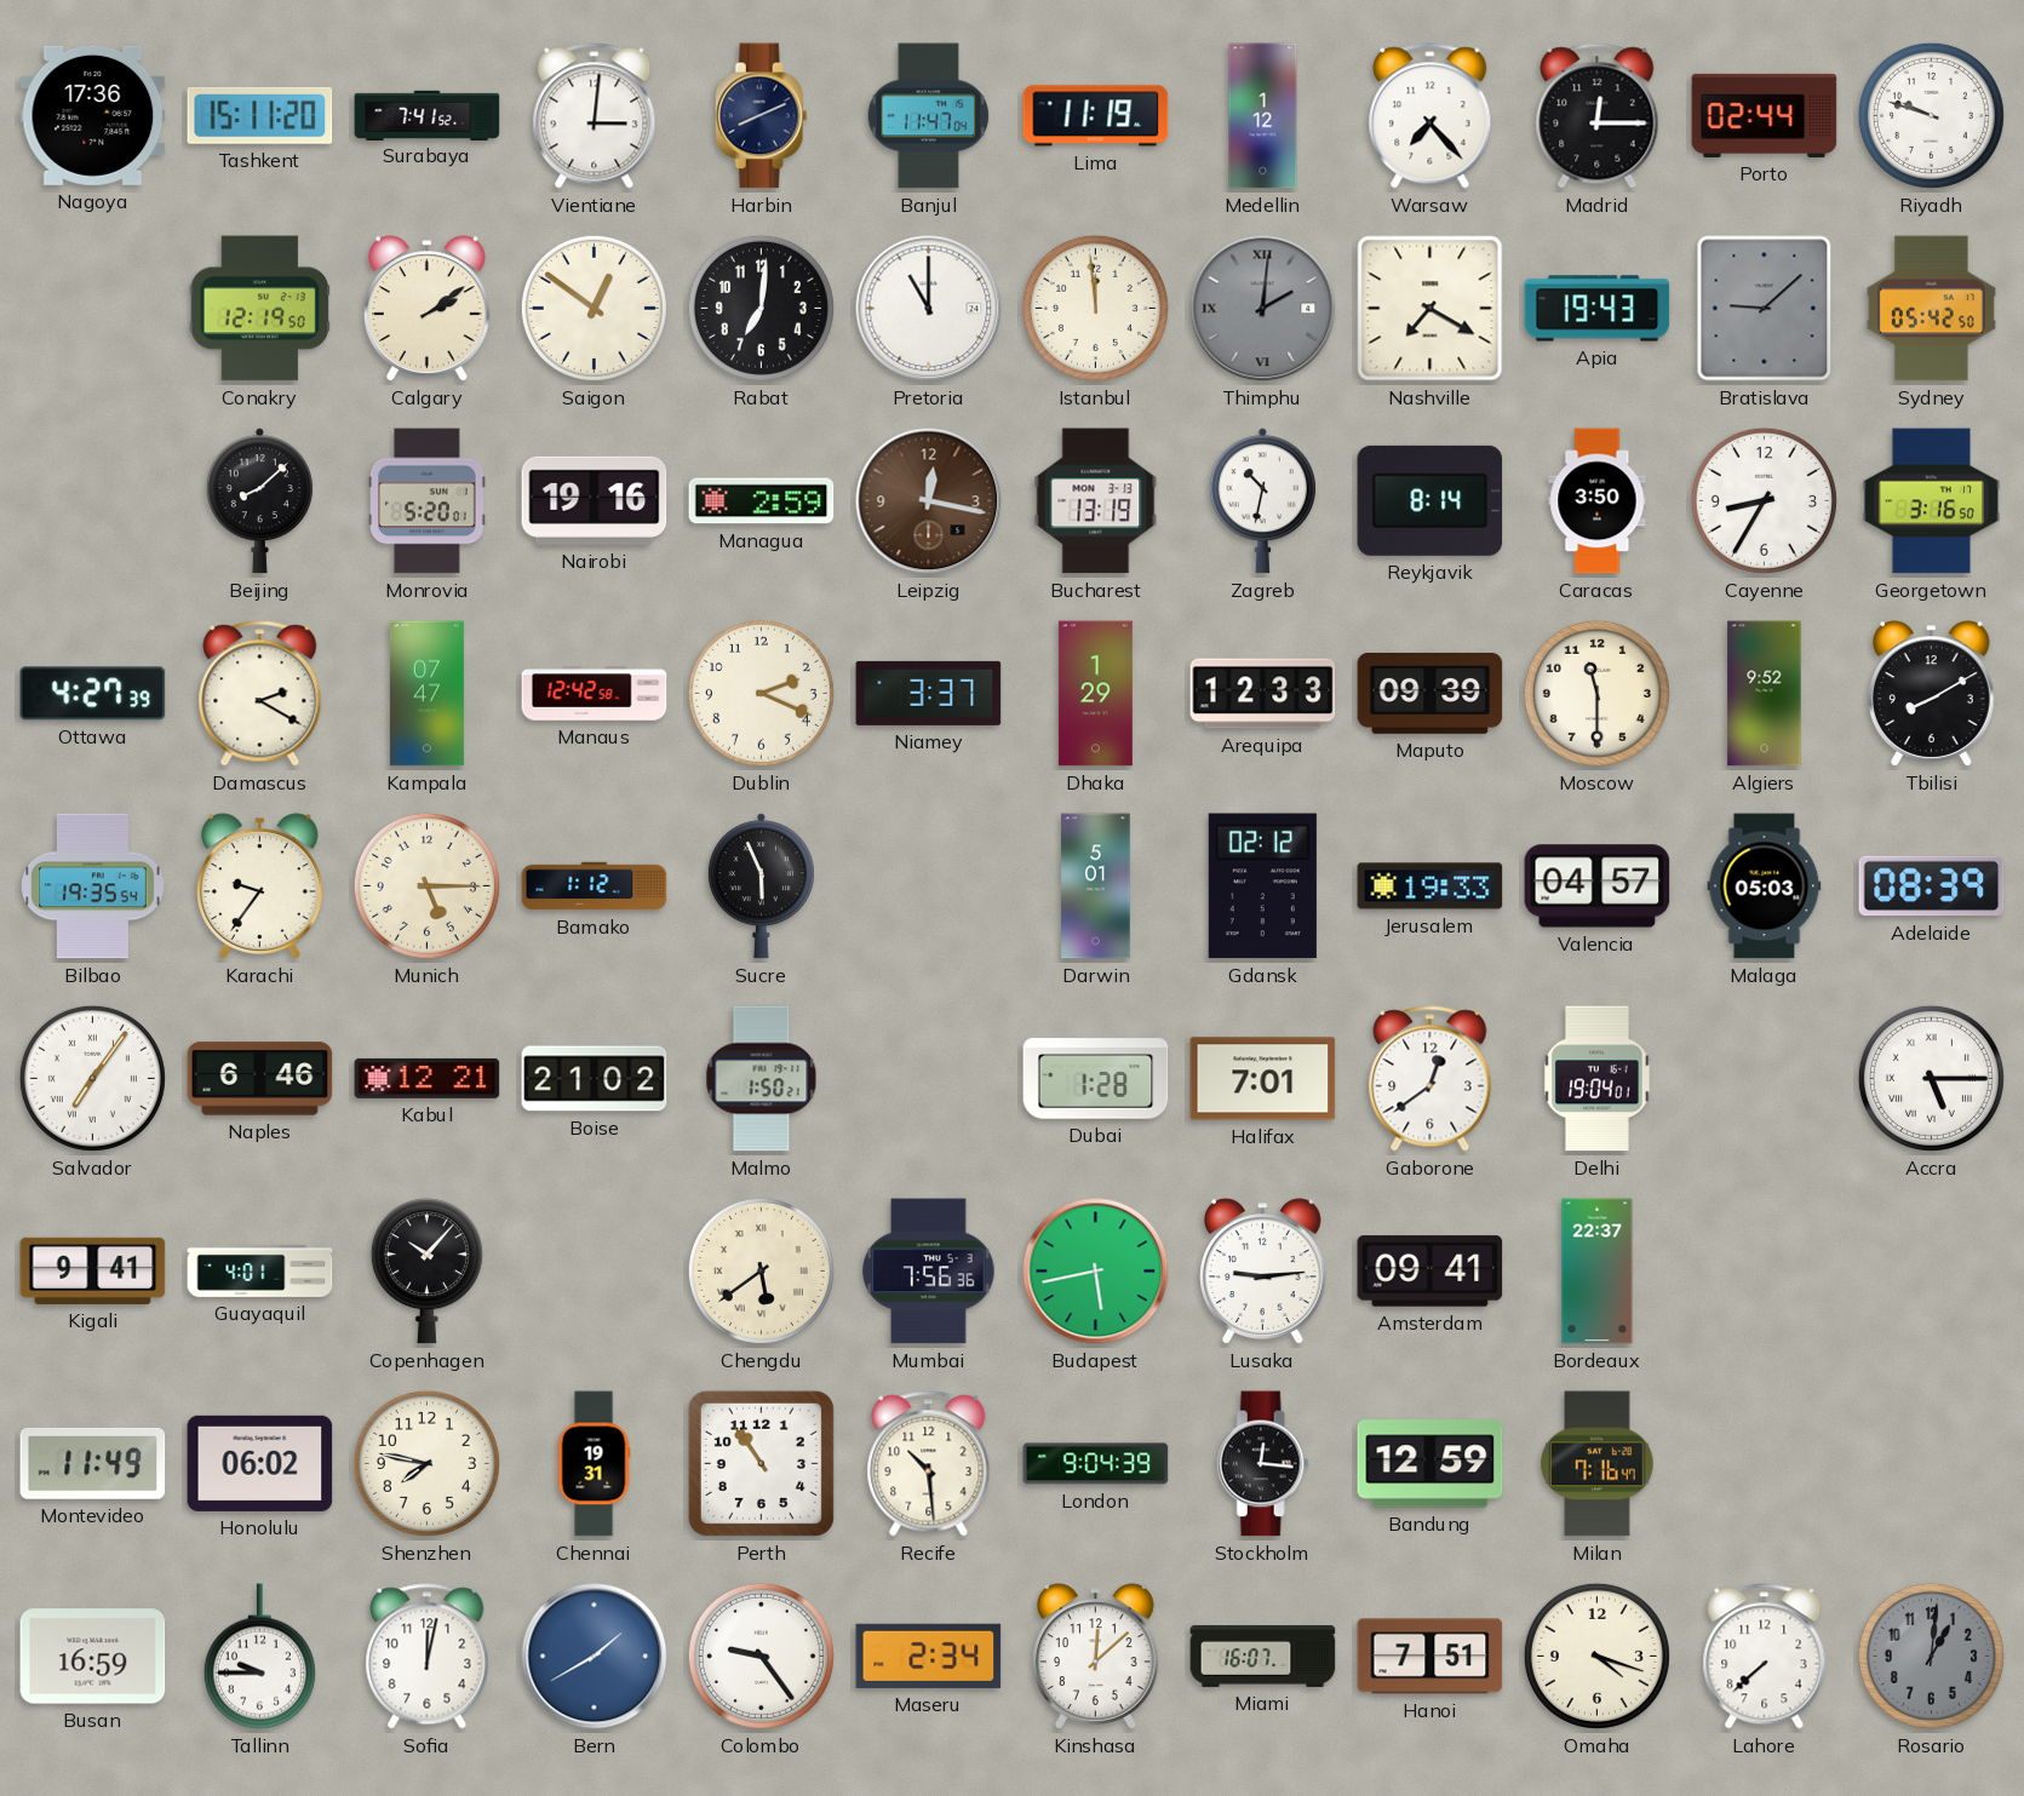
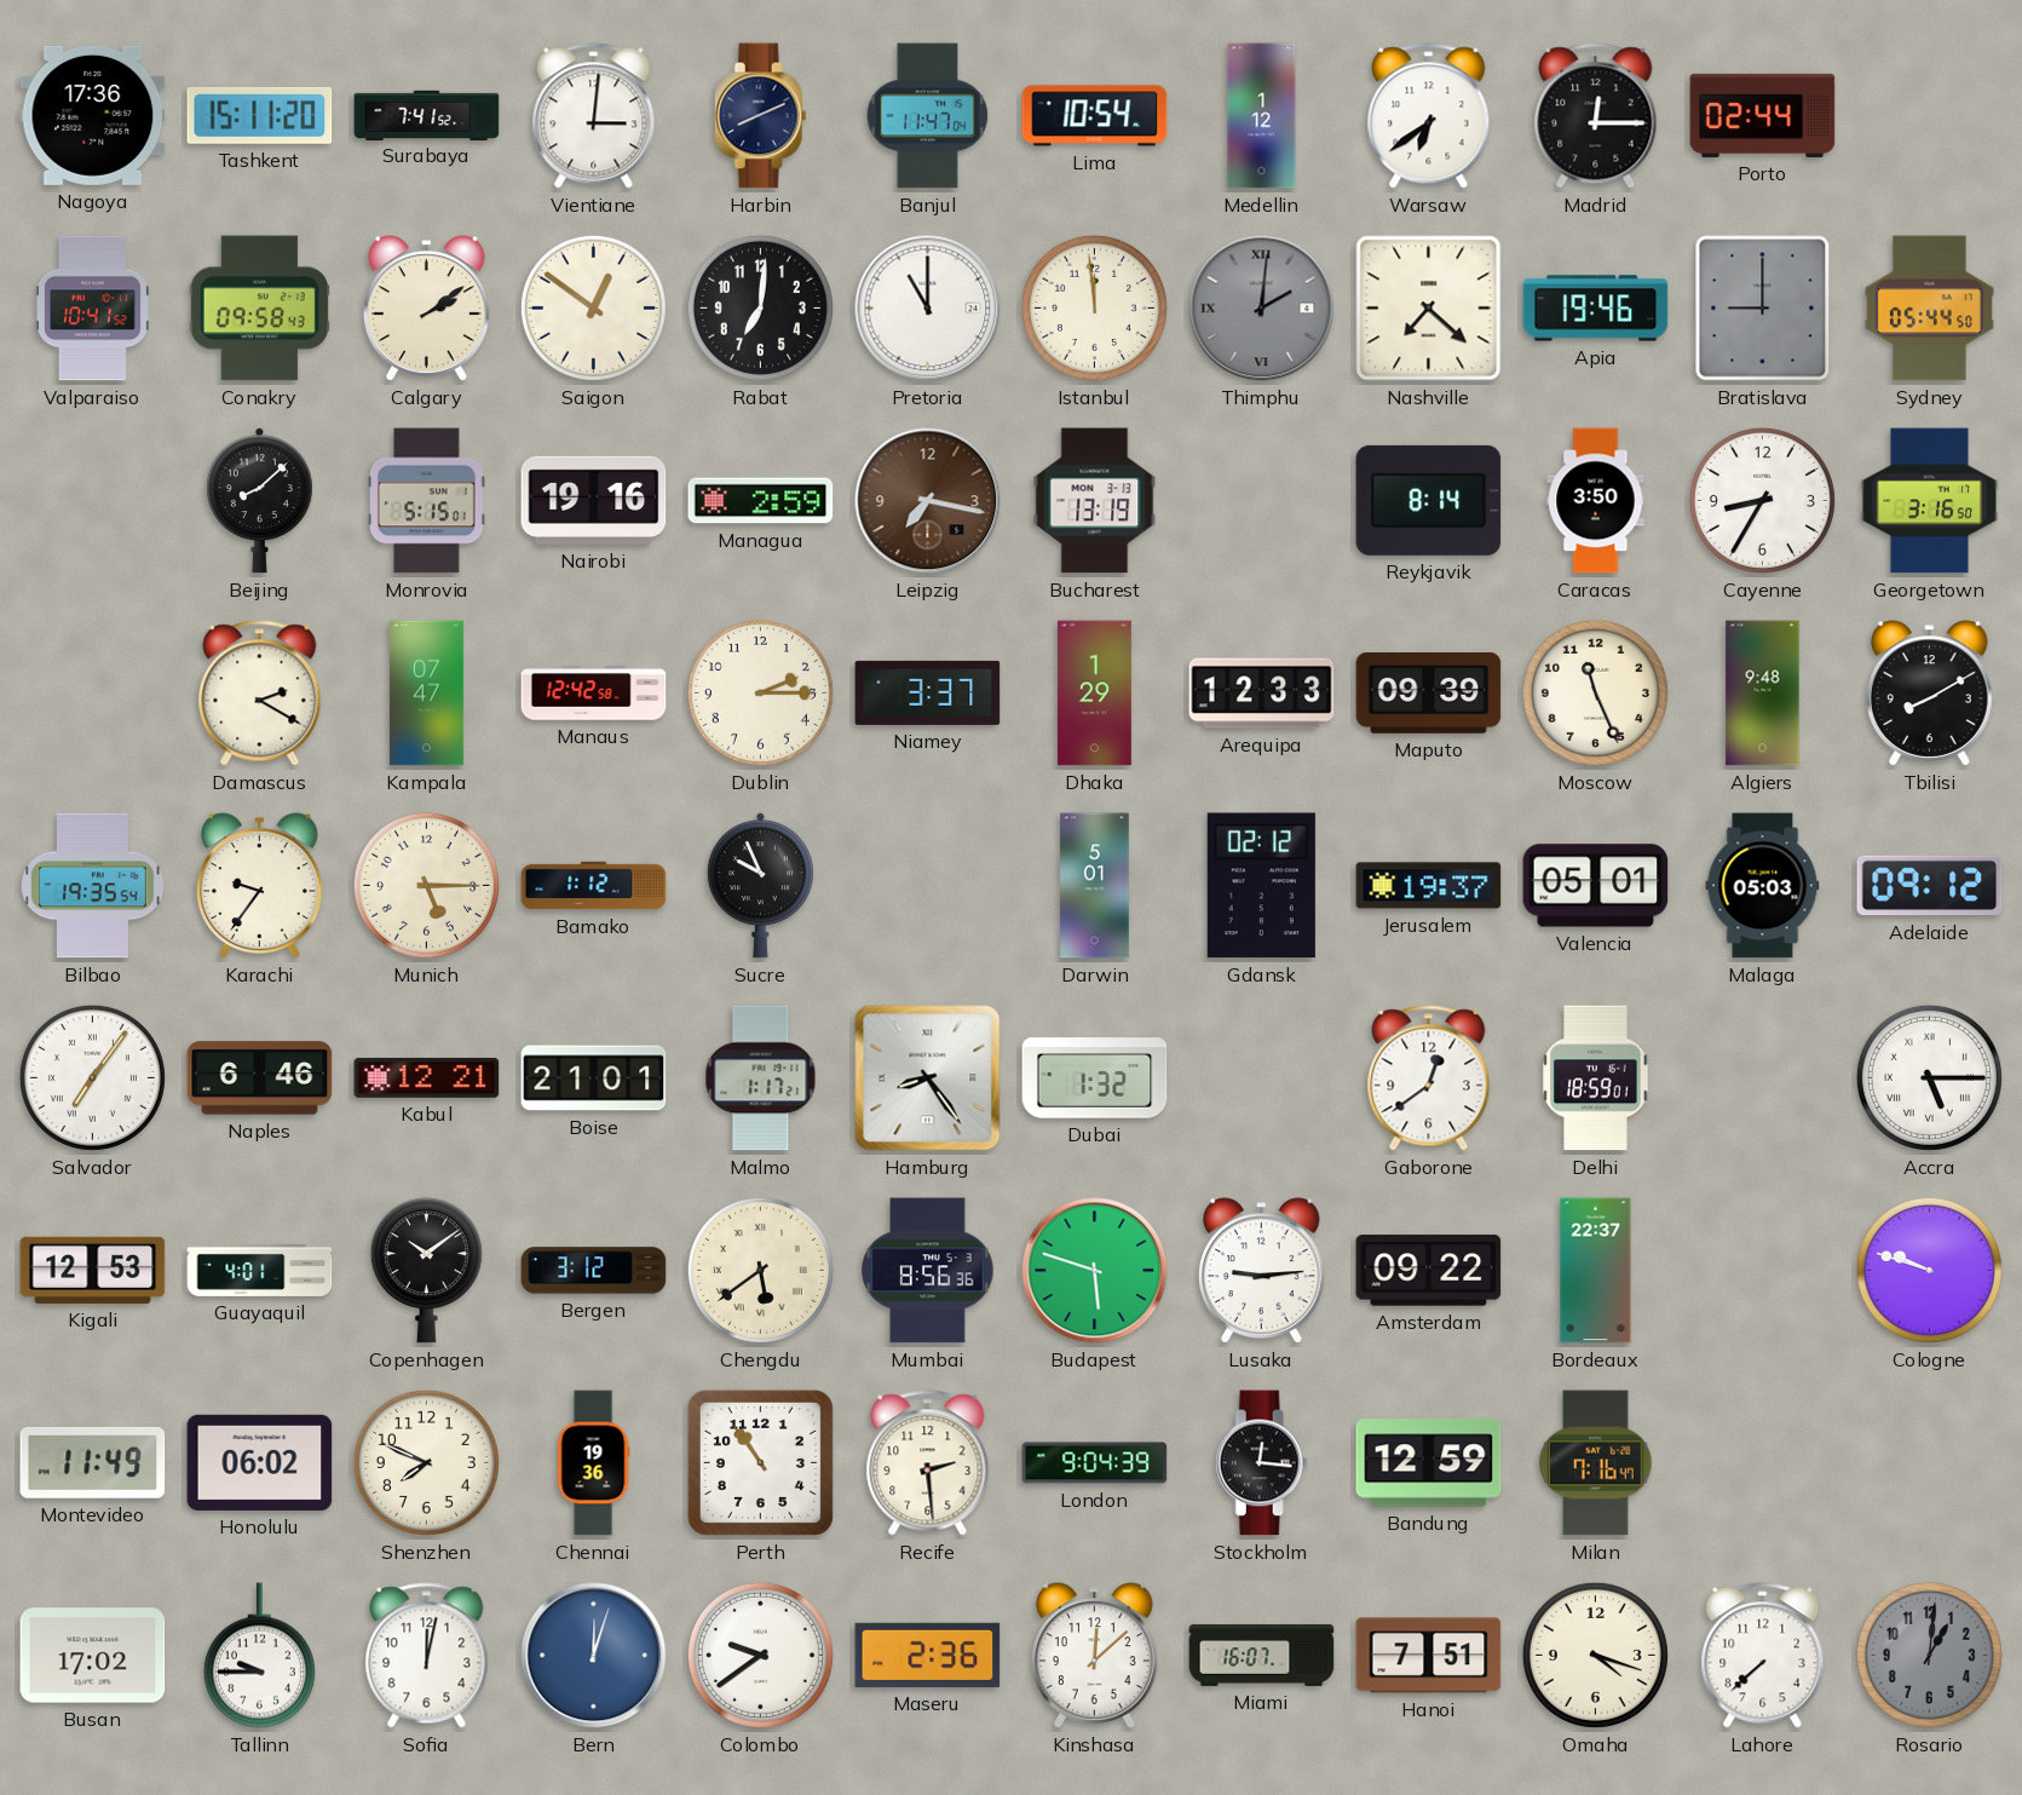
Lima: 11:19 -> 10:54 (1095, 116)
Warsaw: 7:23 -> 6:39 (1429, 116)
Riyadh: 9:48 -> none (1931, 115)
Valparaiso: none -> 10:41 (92, 309)
Conakry: 12:19 -> 09:58 (259, 309)
Nashville: 7:20 -> 7:22 (1429, 309)
Apia: 19:43 -> 19:46 (1596, 309)
Bratislava: 9:08 -> 9:00 (1763, 309)
Sydney: 05:42 -> 05:44 (1929, 309)
Monrovia: 5:20 -> 5:15 (427, 501)
Leipzig: 12:17 -> 7:17 (928, 501)
Zagreb: 10:32 -> none (1262, 501)
Ottawa: 4:27 -> none (93, 694)
Dublin: 2:19 -> 2:15 (760, 692)
Moscow: 11:30 -> 11:26 (1595, 692)
Algiers: 9:52 -> 9:48 (1763, 694)
Sucre: 5:56 -> 9:56 (760, 886)
Jerusalem: 19:33 -> 19:37 (1429, 886)
Valencia: 04:57 -> 05:01 (1596, 886)
Adelaide: 08:39 -> 09:12 (1930, 886)
Boise: 21:02 -> 21:01 (594, 1078)
Malmo: 1:50 -> 1:17 (761, 1078)
Hamburg: none -> 8:24 (928, 1078)
Dubai: 1:28 -> 1:32 (1095, 1078)
Halifax: 7:01 -> none (1263, 1079)
Delhi: 19:04 -> 18:59 (1596, 1078)
Kigali: 9:41 -> 12:53 (93, 1270)
Copenhagen: 10:07 -> 10:09 (426, 1271)
Bergen: none -> 3:12 (594, 1271)
Mumbai: 7:56 -> 8:56 (928, 1271)
Budapest: 5:43 -> 5:48 (1095, 1271)
Amsterdam: 09:41 -> 09:22 (1429, 1271)
Cologne: none -> 9:48 (1929, 1270)
Shenzhen: 7:47 -> 7:49 (426, 1462)
Chennai: 19:31 -> 19:36 (593, 1463)
Recife: 10:29 -> 2:29 (928, 1463)
Busan: 16:59 -> 17:02 (93, 1656)
Bern: 1:40 -> 12:03 (594, 1656)
Colombo: 9:24 -> 9:39 (760, 1655)
Maseru: 2:34 -> 2:36 (928, 1655)
